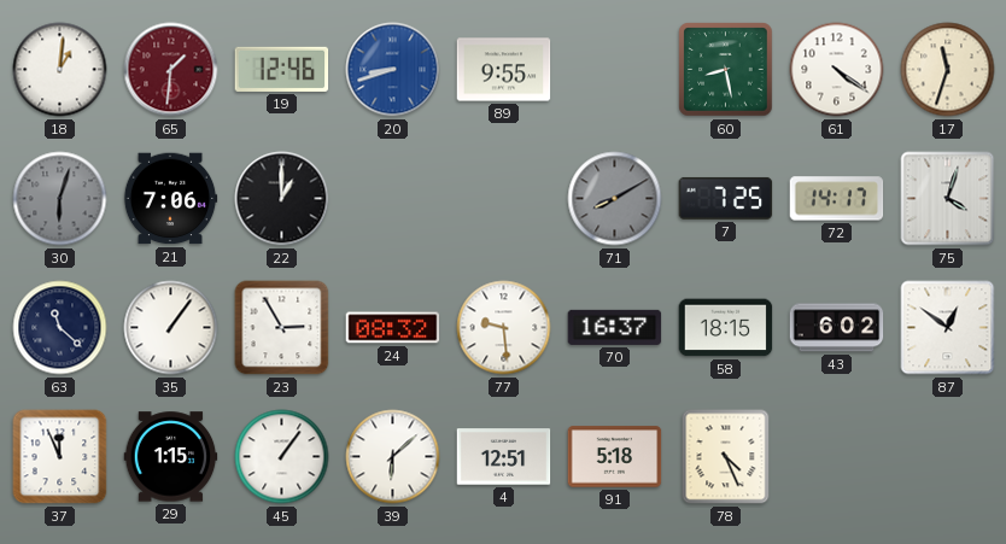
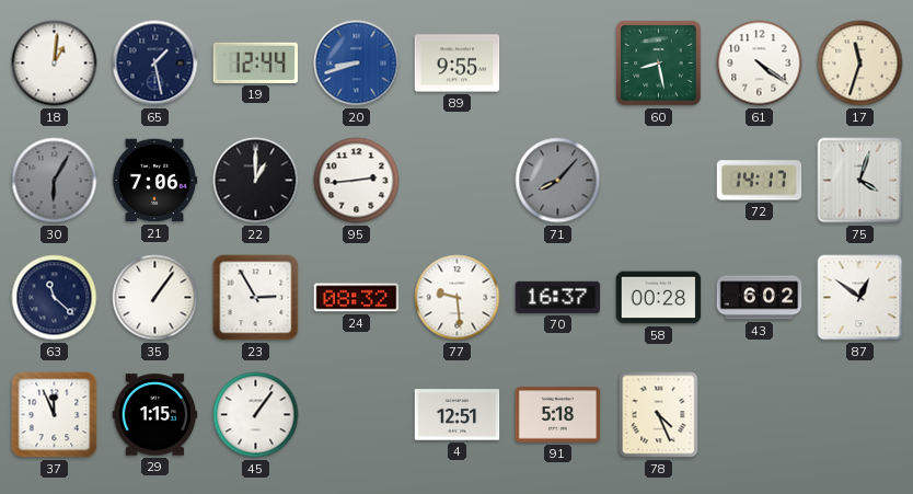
65: 1:31 -> 1:28 (155, 64)
65 dial: burgundy -> navy (155, 64)
19: 12:46 -> 12:44 (256, 62)
30: 6:03 -> 6:05 (55, 181)
95: none -> 2:44 (357, 181)
71: 8:10 -> 8:07 (558, 181)
7: 7:25 -> none (726, 198)
58: 18:15 -> 00:28 (659, 298)
39: 6:08 -> none (393, 457)
